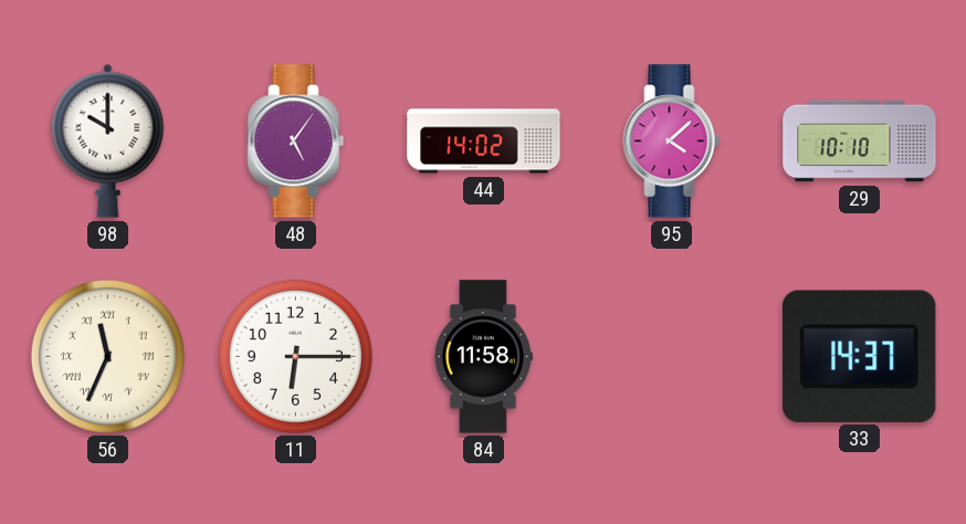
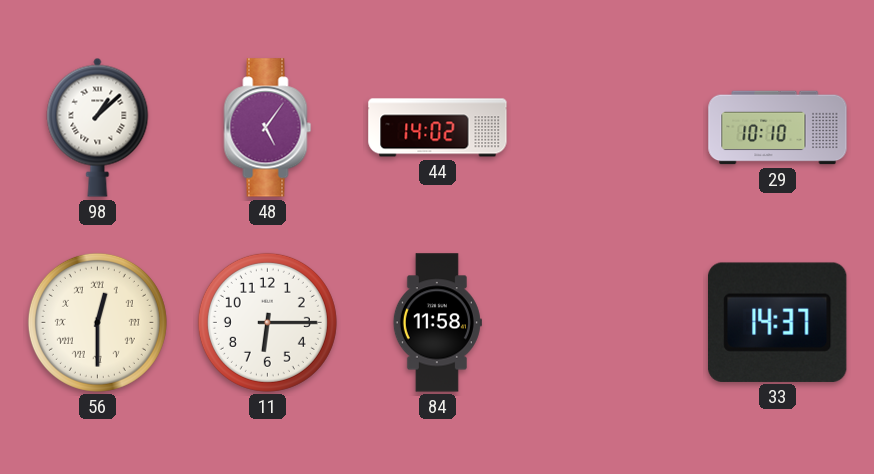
98: 10:00 -> 1:08 (98, 127)
95: 4:08 -> none (672, 142)
56: 11:34 -> 12:30 (97, 322)
